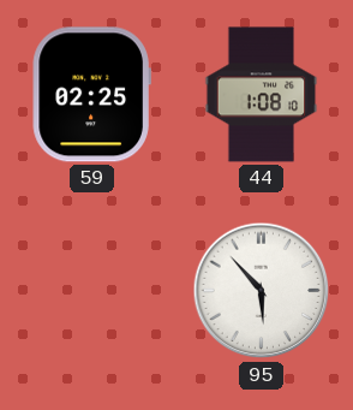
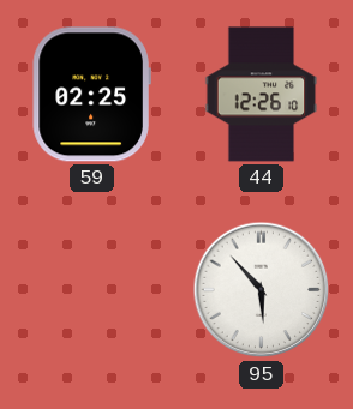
44: 1:08 -> 12:26 (262, 95)
